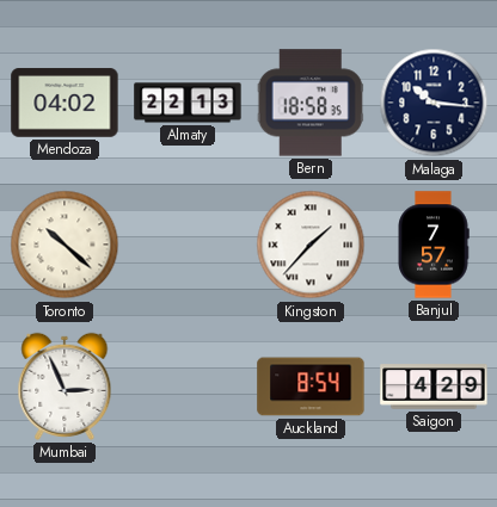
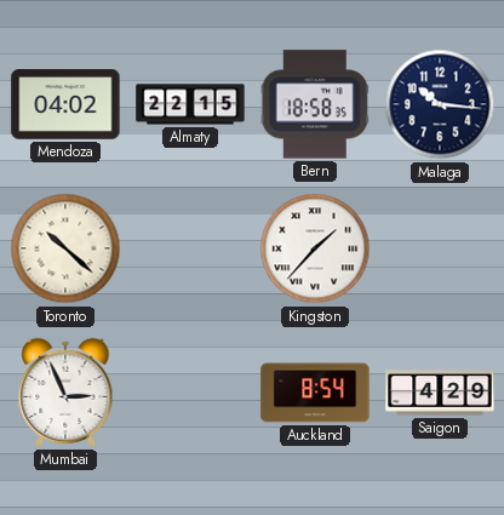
Almaty: 22:13 -> 22:15 (190, 104)
Banjul: 7:57 -> none (434, 245)
